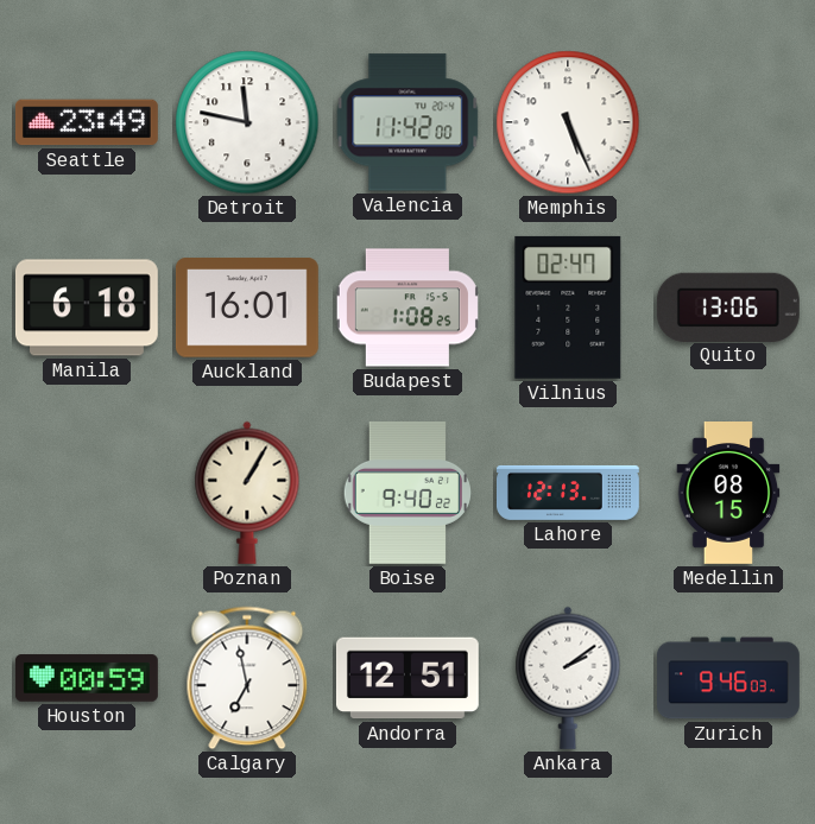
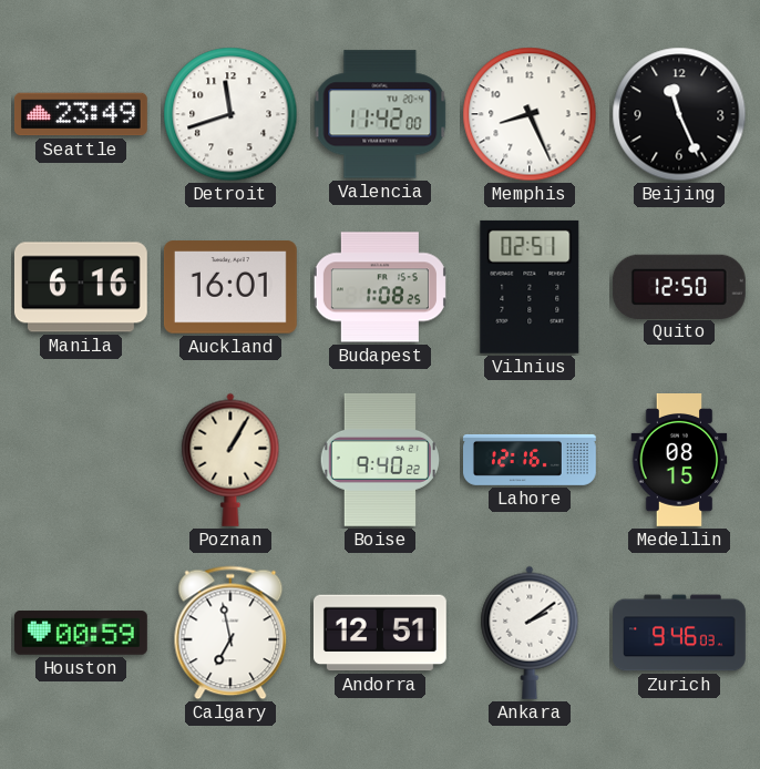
Detroit: 11:47 -> 11:42 (230, 114)
Memphis: 5:26 -> 8:26 (530, 114)
Beijing: none -> 11:26 (679, 114)
Manila: 6:18 -> 6:16 (81, 287)
Vilnius: 02:47 -> 02:51 (530, 287)
Quito: 13:06 -> 12:50 (679, 286)
Lahore: 12:13 -> 12:16 (531, 460)
